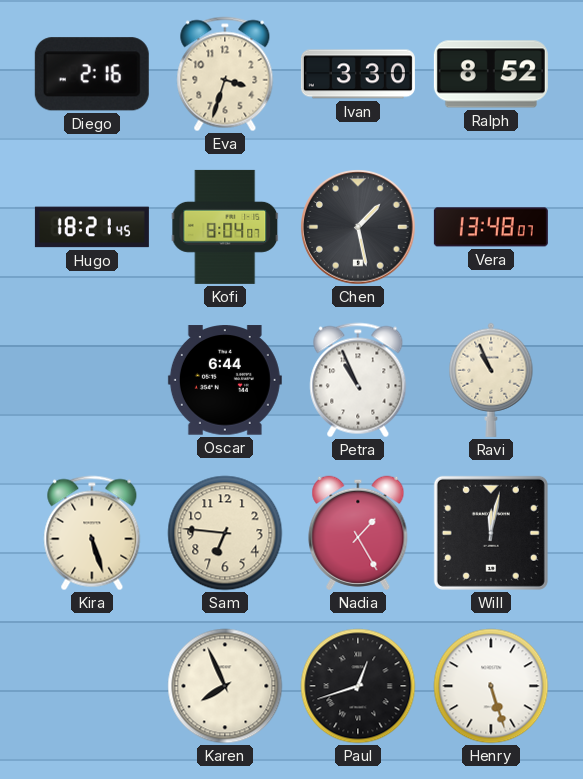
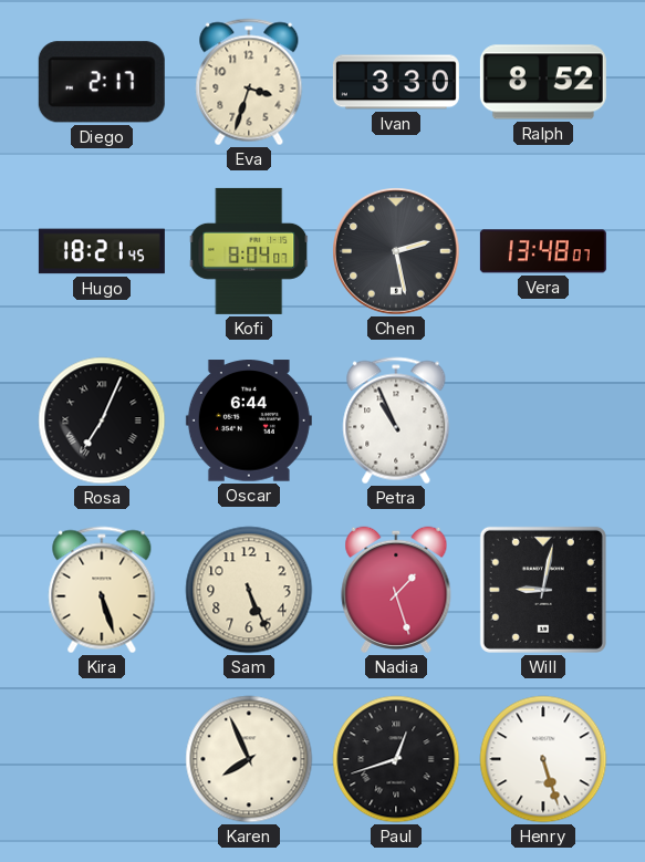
Diego: 2:16 -> 2:17 (102, 82)
Chen: 1:28 -> 2:28 (396, 251)
Rosa: none -> 7:04 (102, 420)
Ravi: 10:56 -> none (491, 380)
Sam: 6:46 -> 5:26 (249, 590)
Nadia: 1:25 -> 1:27 (396, 590)
Will: 12:02 -> 9:02 (543, 590)
